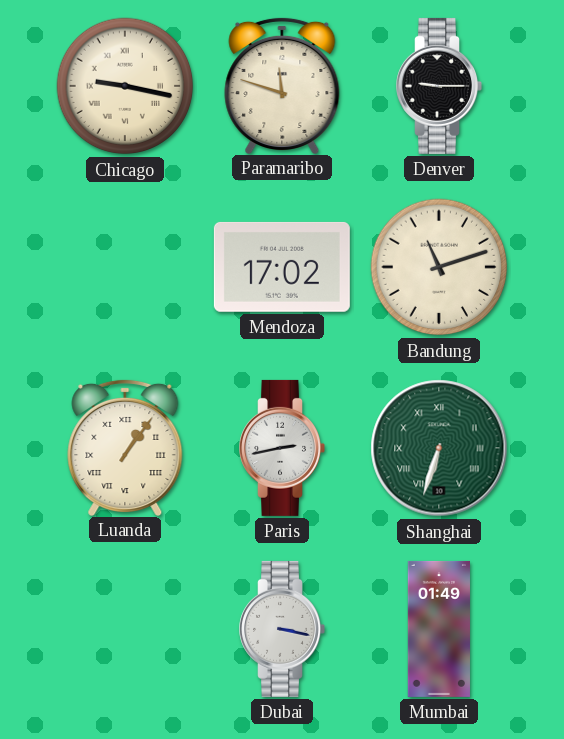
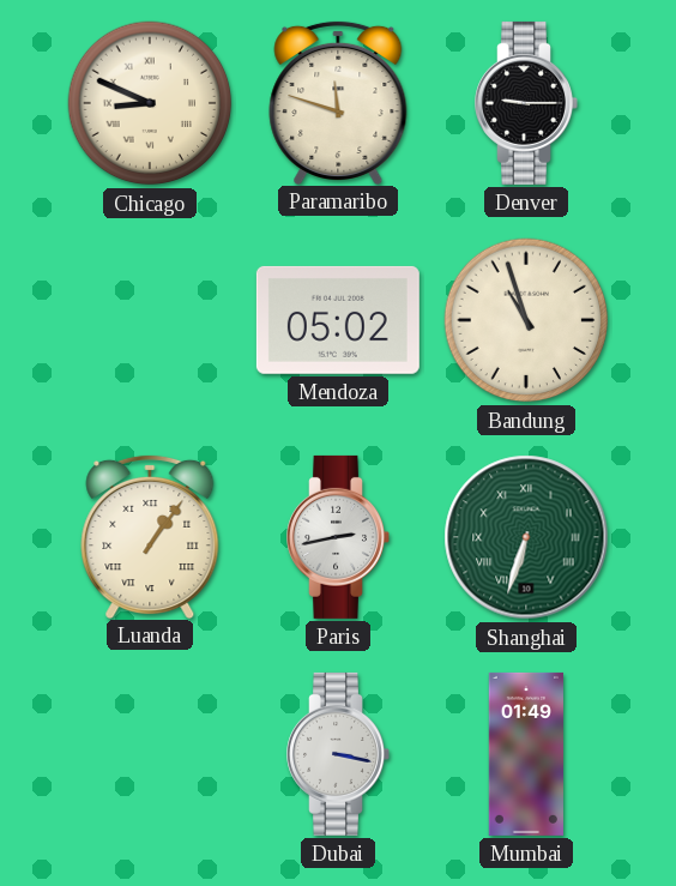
Chicago: 9:17 -> 8:49 (150, 103)
Mendoza: 17:02 -> 05:02 (338, 320)
Bandung: 11:12 -> 10:57 (526, 320)
